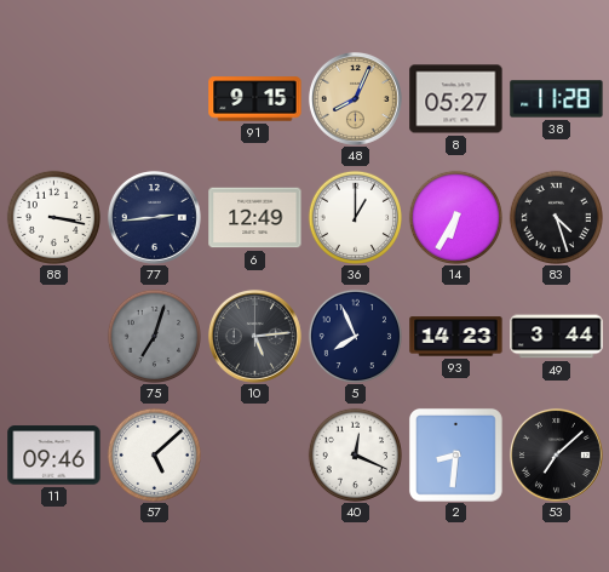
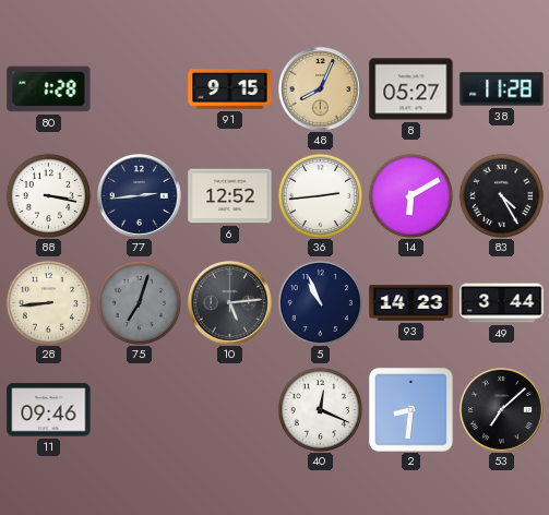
80: none -> 1:28 (49, 89)
6: 12:49 -> 12:52 (230, 196)
36: 1:00 -> 2:44 (320, 195)
14: 6:35 -> 6:10 (410, 195)
83: 4:27 -> 4:25 (501, 195)
28: none -> 8:44 (48, 302)
5: 7:56 -> 10:56 (320, 302)
57: 5:08 -> none (154, 454)
